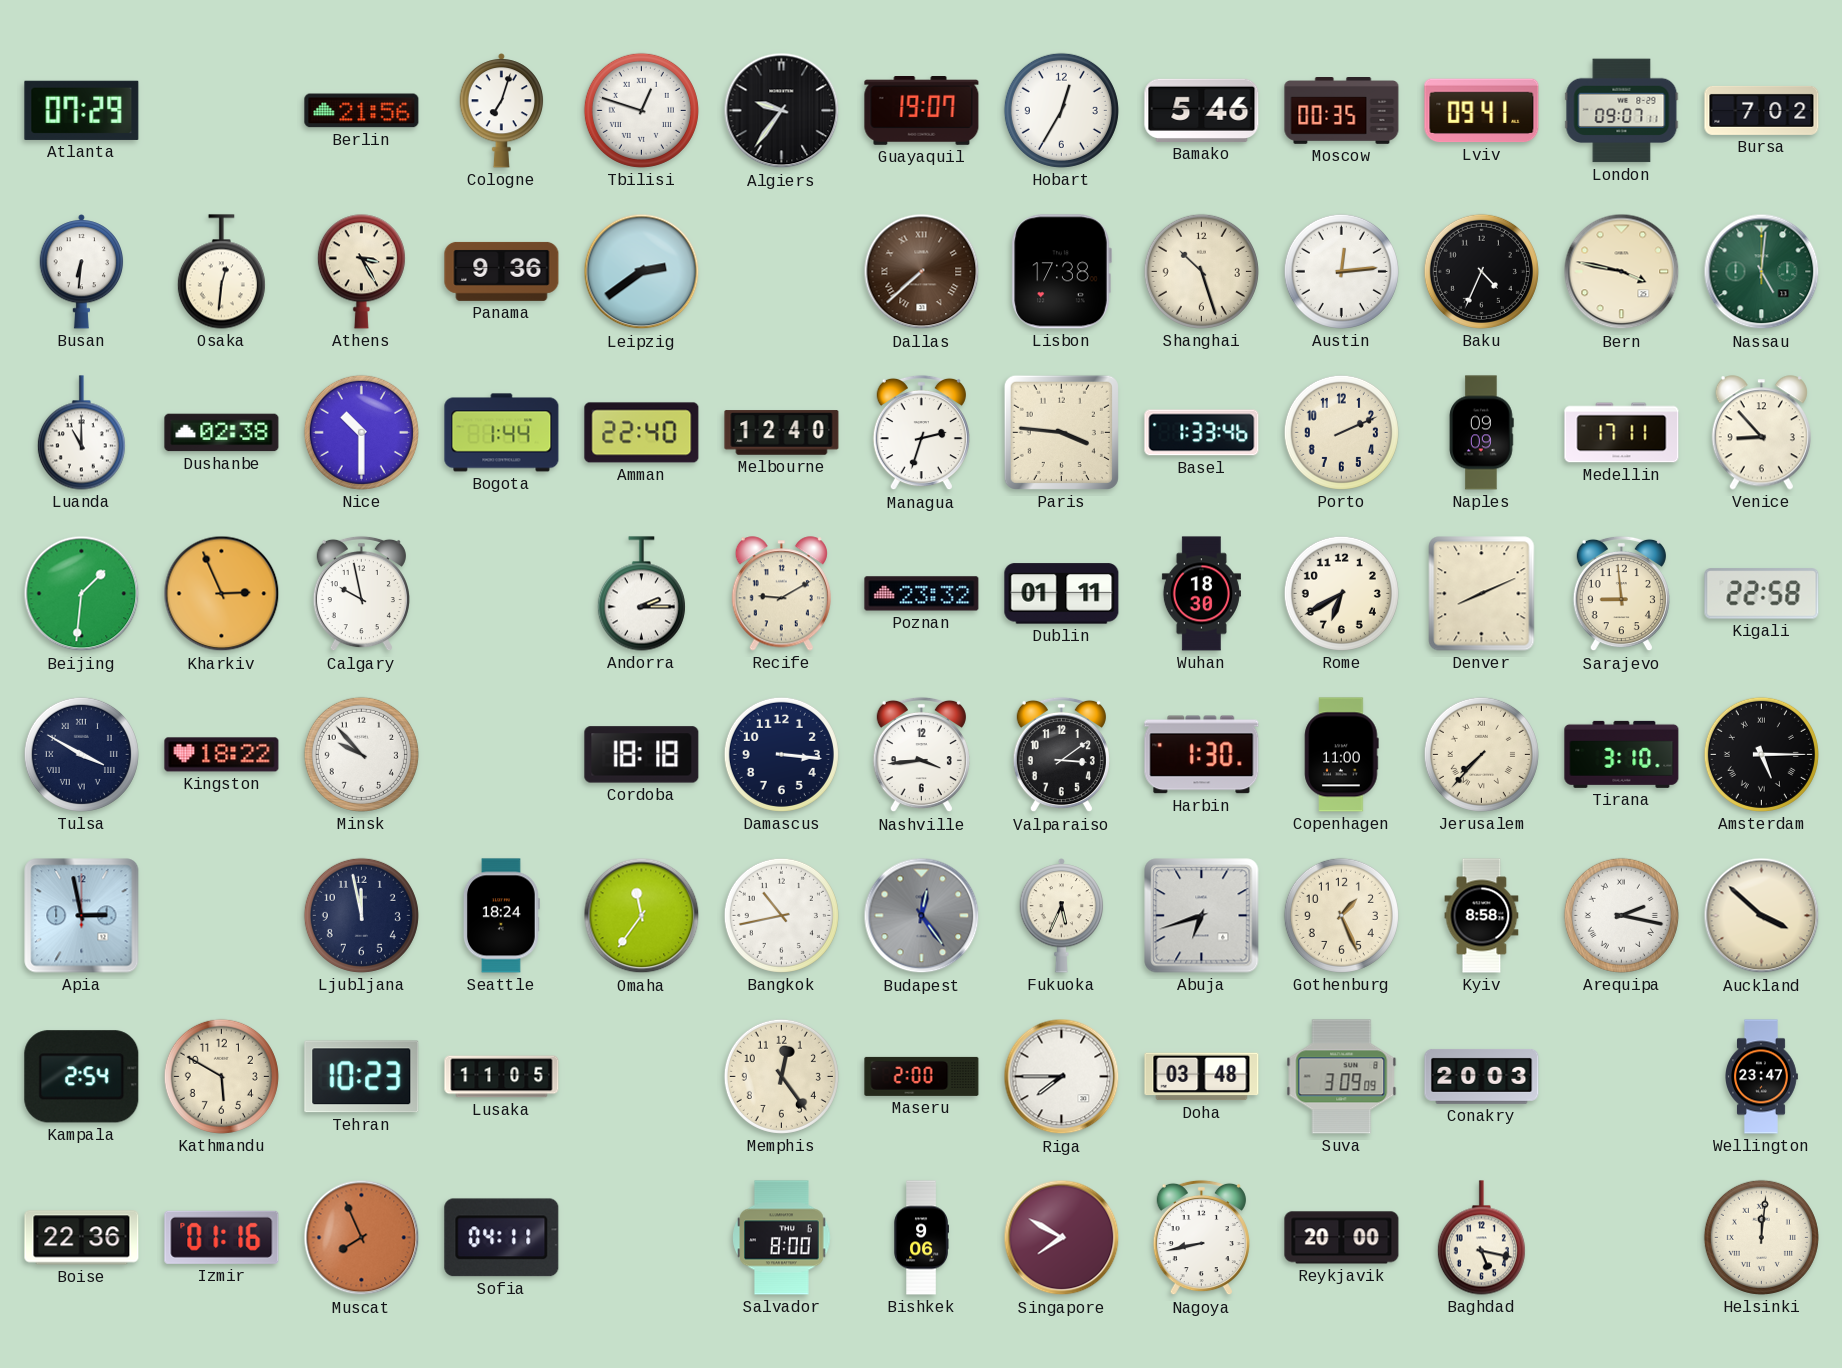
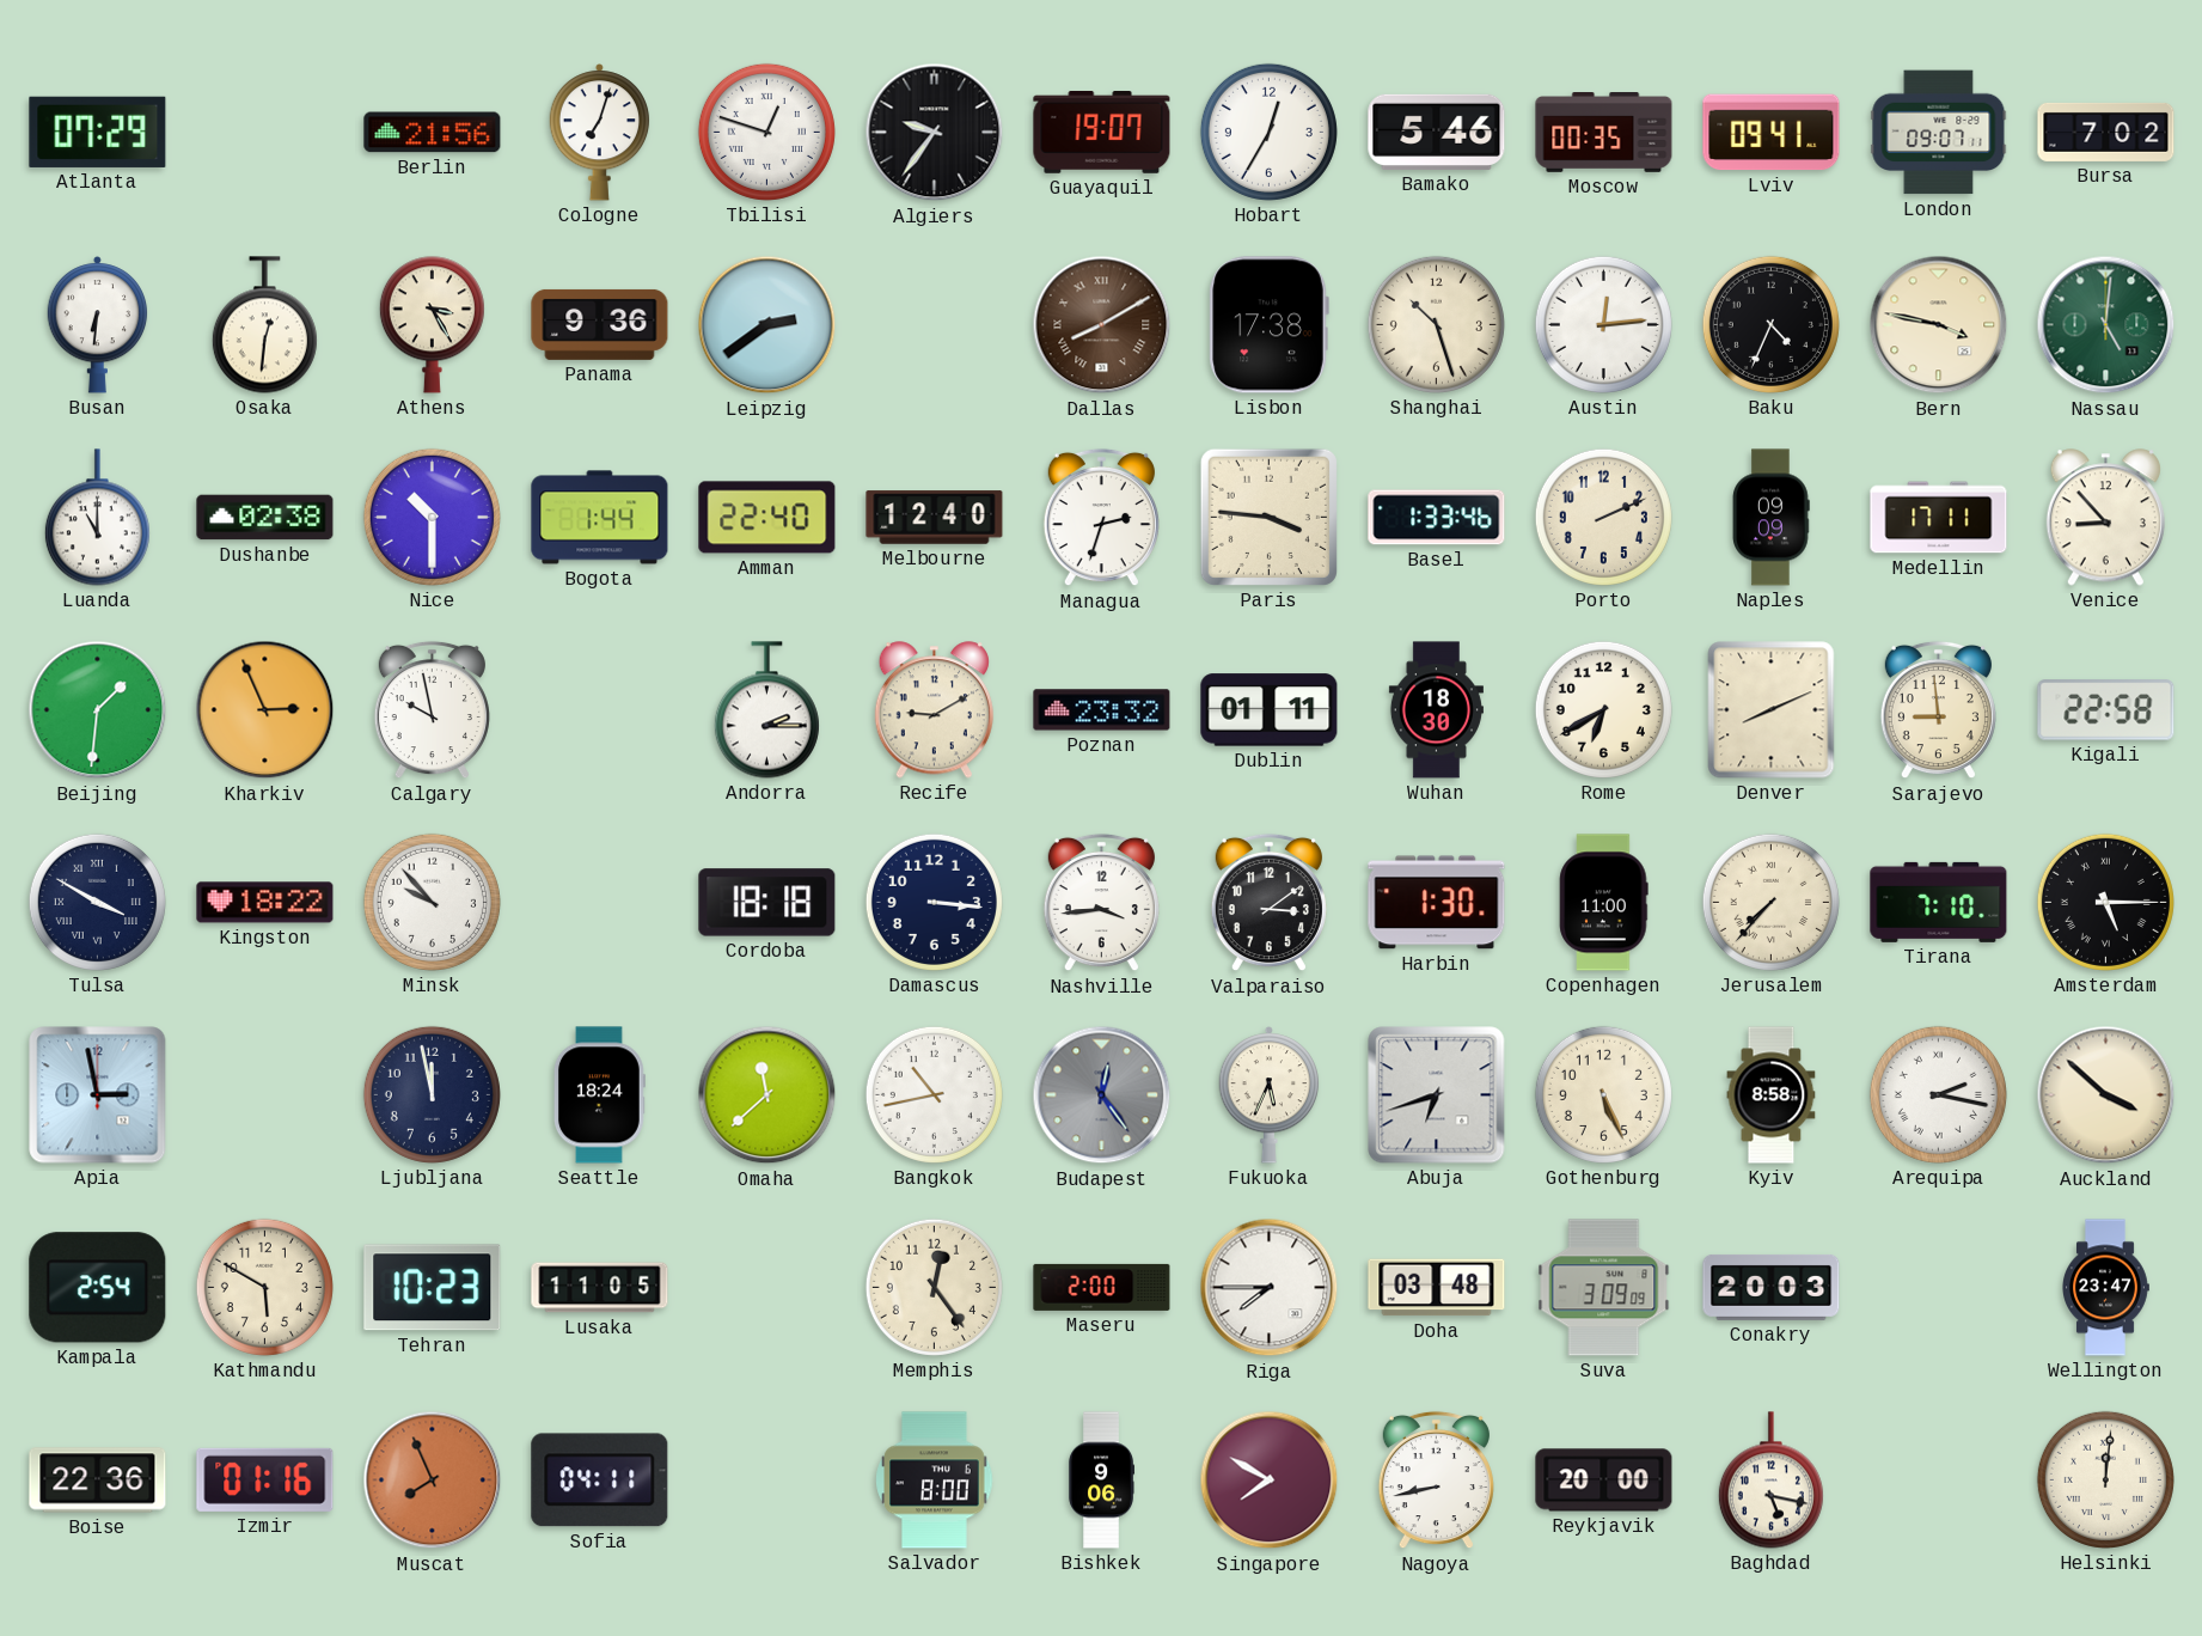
Dallas: 7:38 -> 8:10 (1102, 325)
Tirana: 3:10 -> 7:10 (1939, 902)
Omaha: 11:36 -> 11:38 (767, 1095)
Gothenburg: 1:26 -> 5:26 (1603, 1094)
